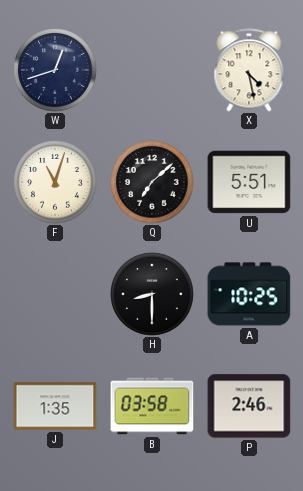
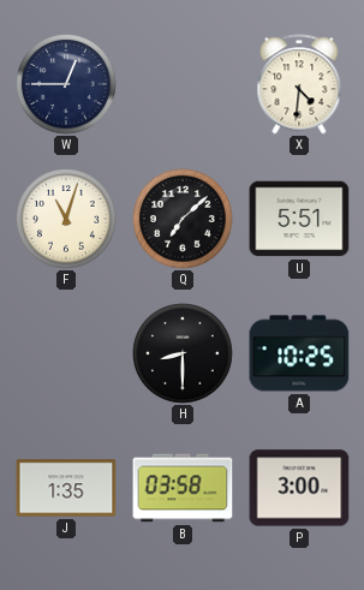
W: 12:42 -> 12:45 (66, 84)
X: 4:28 -> 4:31 (299, 84)
P: 2:46 -> 3:00 (299, 488)
